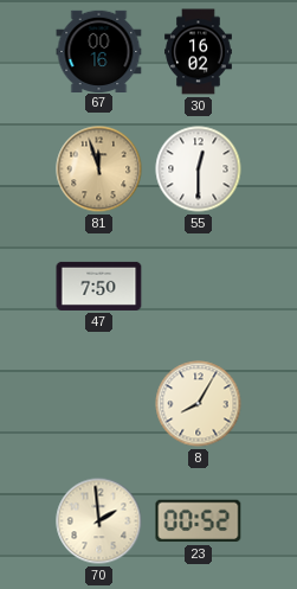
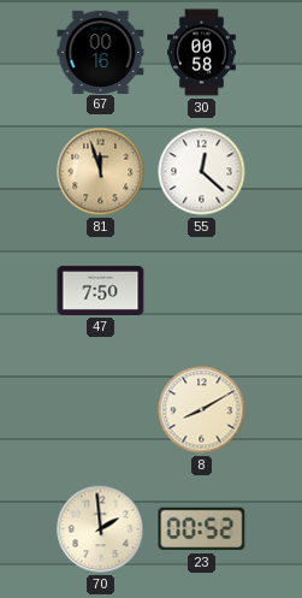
30: 16:02 -> 00:58 (202, 53)
55: 12:30 -> 12:22 (202, 172)
8: 8:05 -> 8:10 (202, 410)
